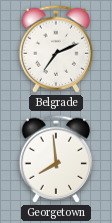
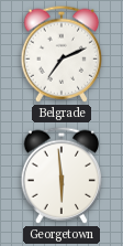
Georgetown: 7:59 -> 5:59 (62, 175)
